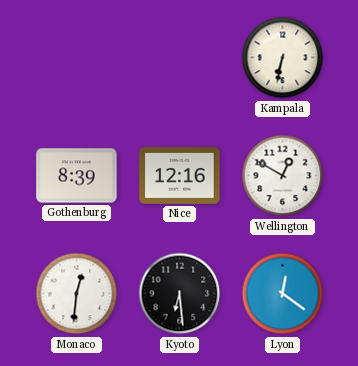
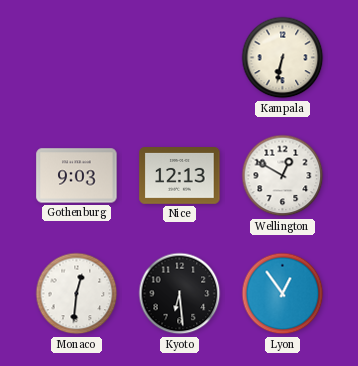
Gothenburg: 8:39 -> 9:03 (77, 176)
Nice: 12:16 -> 12:13 (180, 176)
Lyon: 12:21 -> 12:54 (283, 294)
